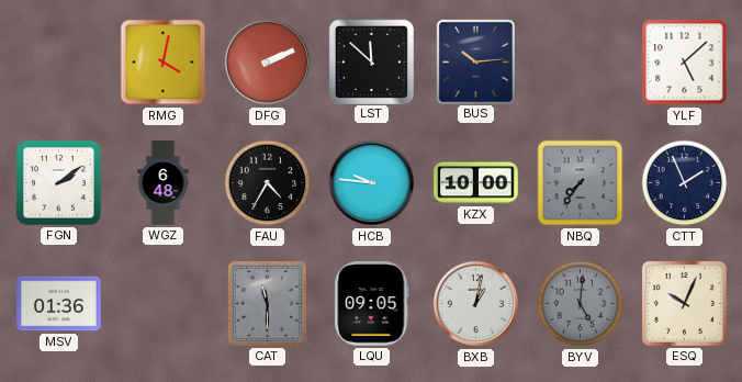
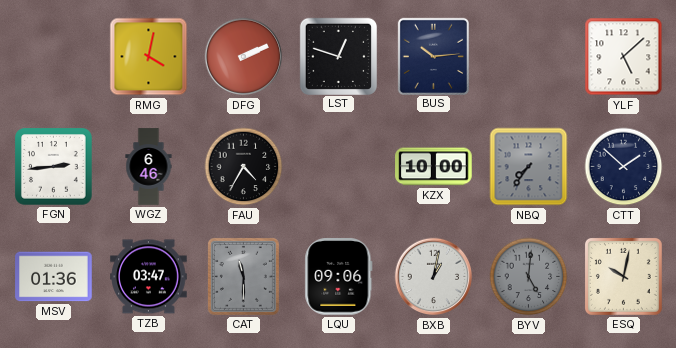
LST: 11:52 -> 12:48 (338, 56)
FGN: 2:09 -> 2:44 (54, 167)
WGZ: 6:48 -> 6:46 (149, 167)
HCB: 9:46 -> none (372, 183)
CTT: 1:56 -> 1:52 (624, 167)
TZB: none -> 03:47 (149, 277)
LQU: 09:05 -> 09:06 (339, 277)
ESQ: 10:04 -> 10:02 (623, 276)
